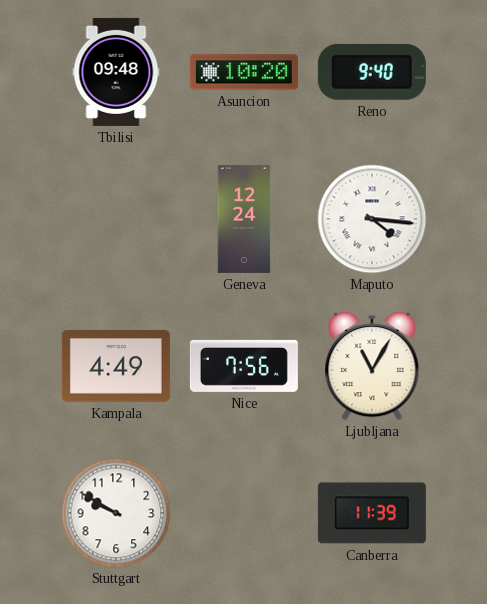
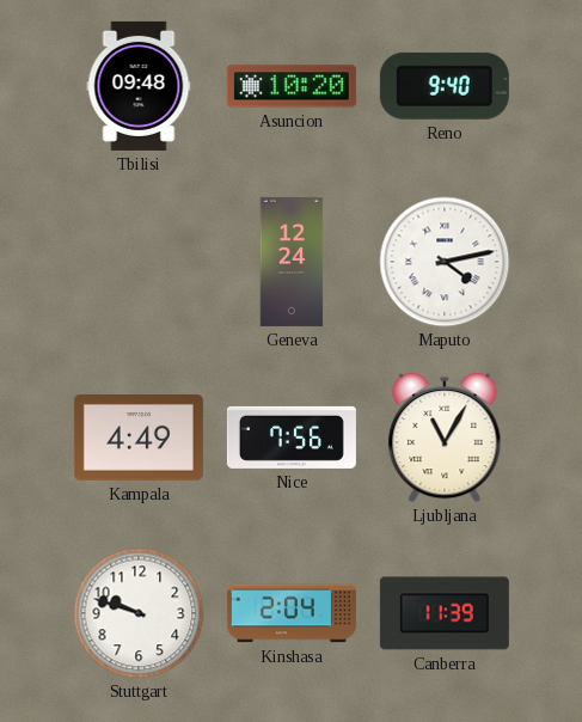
Maputo: 4:16 -> 4:13 (445, 262)
Stuttgart: 9:50 -> 9:48 (139, 613)
Kinshasa: none -> 2:04 (292, 613)
